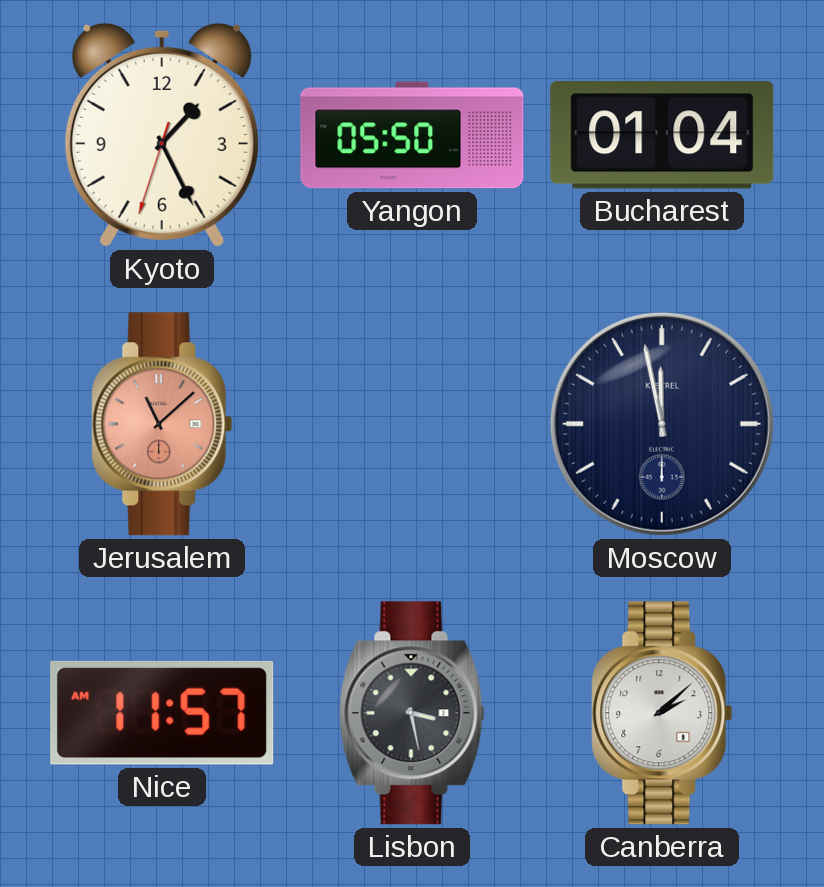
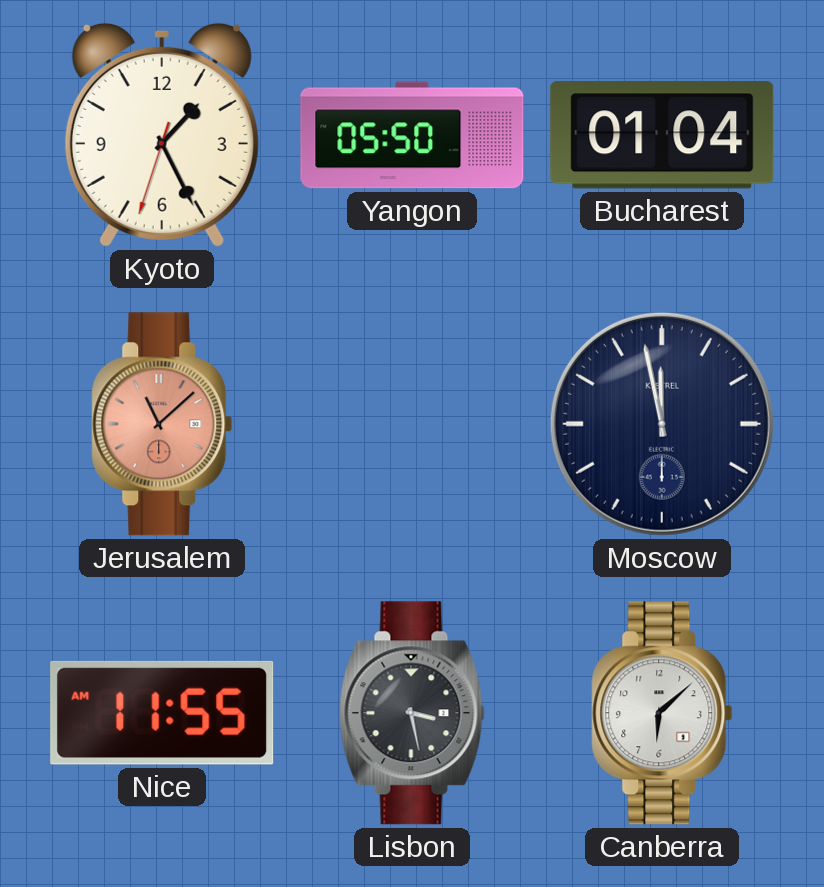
Nice: 11:57 -> 11:55 (162, 713)
Canberra: 2:08 -> 6:08 (662, 713)
